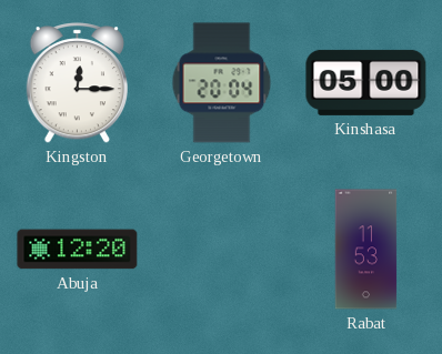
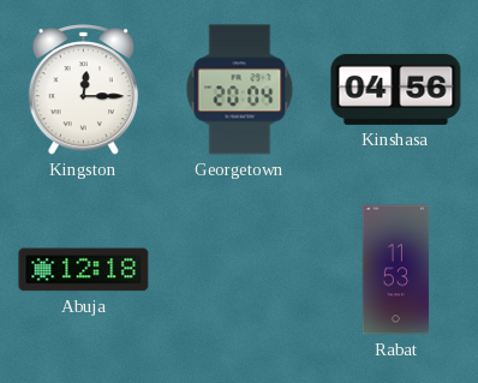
Kinshasa: 05:00 -> 04:56 (396, 89)
Abuja: 12:20 -> 12:18 (84, 270)
